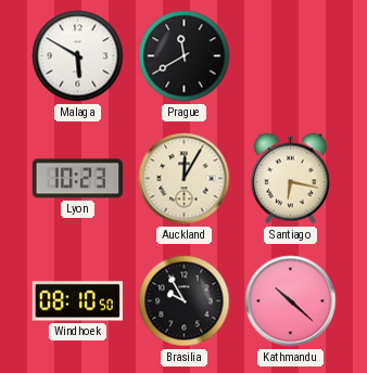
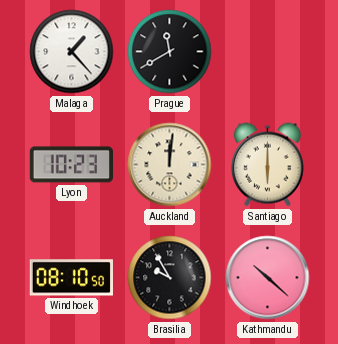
Malaga: 5:50 -> 1:23 (72, 52)
Auckland: 12:05 -> 12:01 (170, 165)
Santiago: 6:17 -> 6:00 (267, 165)
